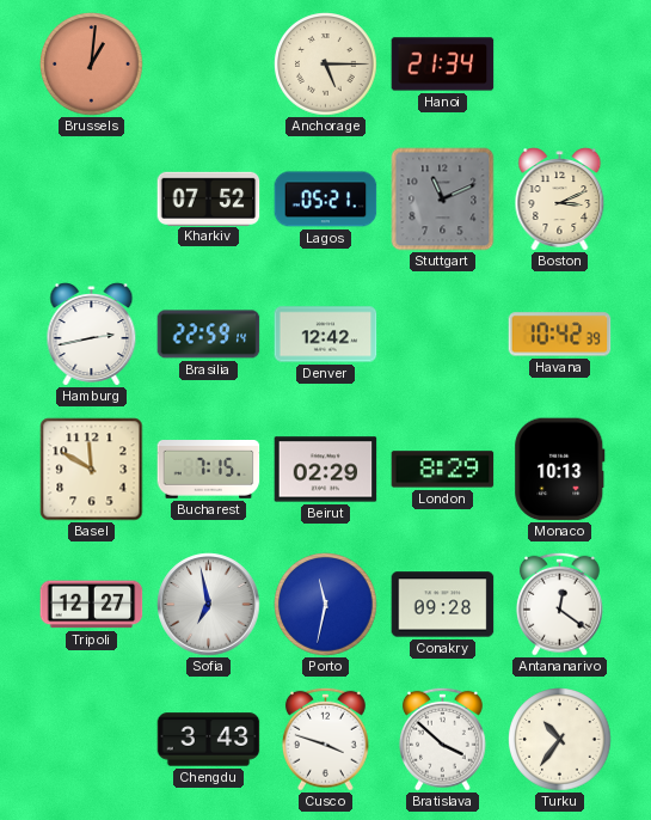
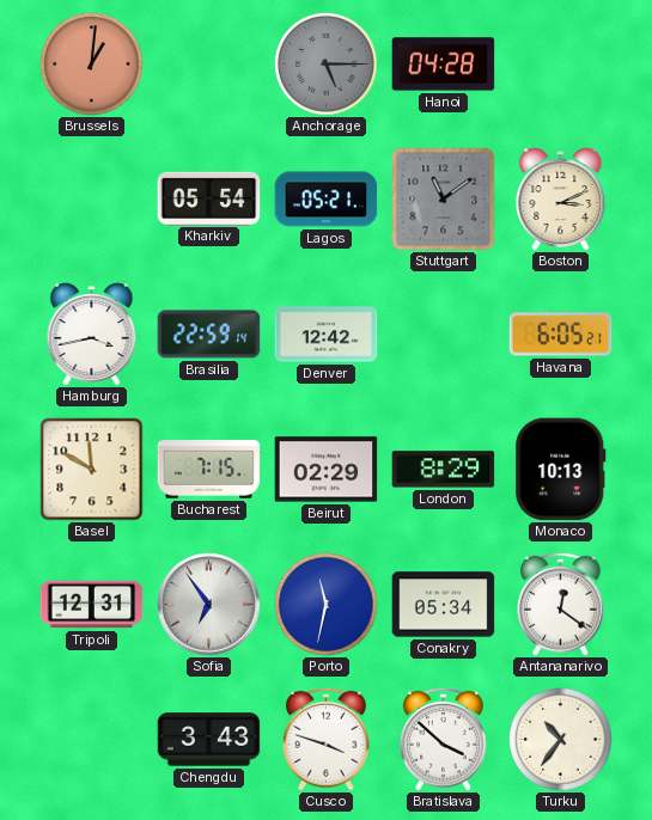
Anchorage dial: cream -> grey (327, 65)
Hanoi: 21:34 -> 04:28 (444, 65)
Kharkiv: 07:52 -> 05:54 (209, 198)
Stuttgart: 11:11 -> 11:09 (444, 200)
Hamburg: 2:43 -> 3:43 (92, 335)
Havana: 10:42 -> 6:05 (561, 335)
Tripoli: 12:27 -> 12:31 (92, 605)
Sofia: 6:58 -> 6:54 (209, 605)
Conakry: 09:28 -> 05:34 (444, 605)
